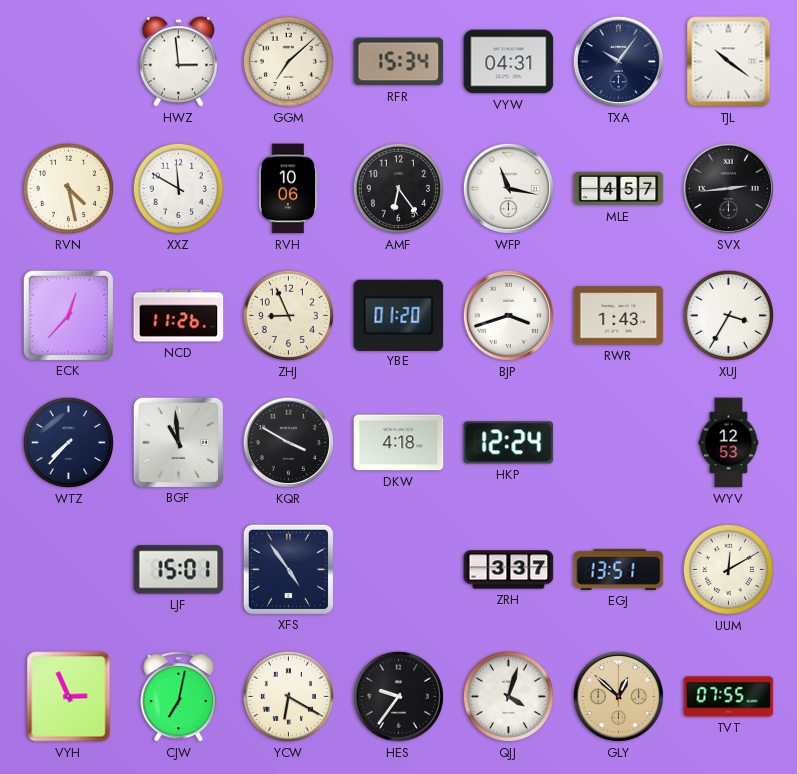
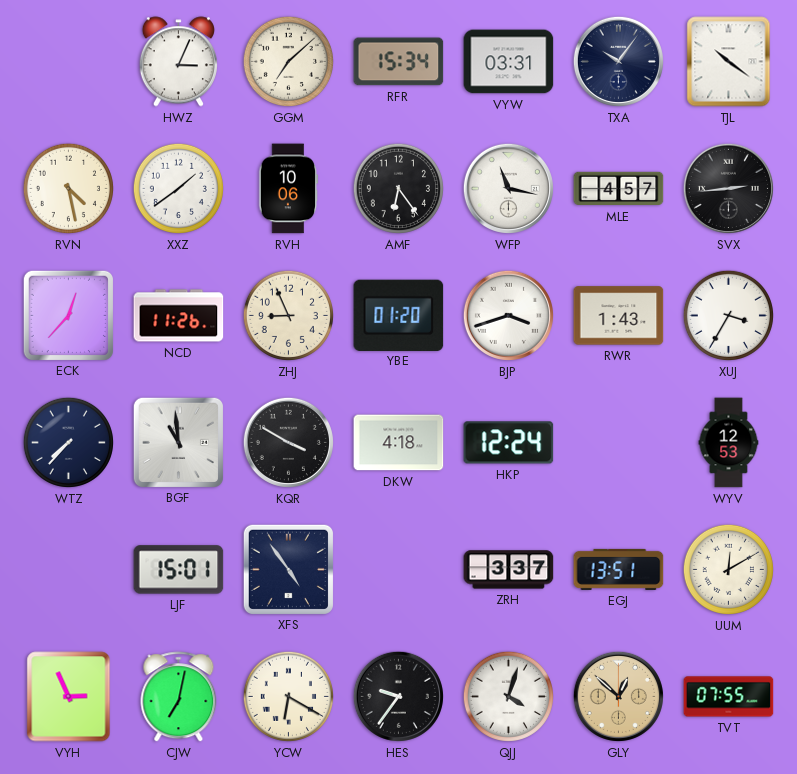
HWZ: 2:59 -> 3:04 (178, 62)
VYW: 04:31 -> 03:31 (509, 62)
XXZ: 11:50 -> 1:39 (178, 188)
